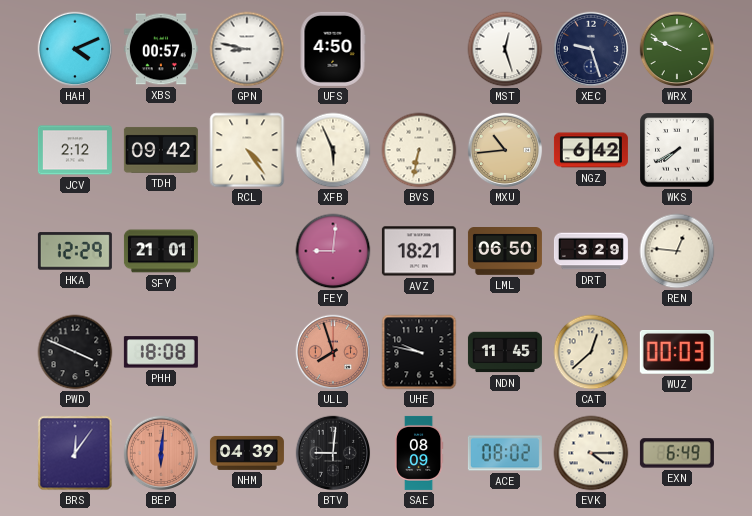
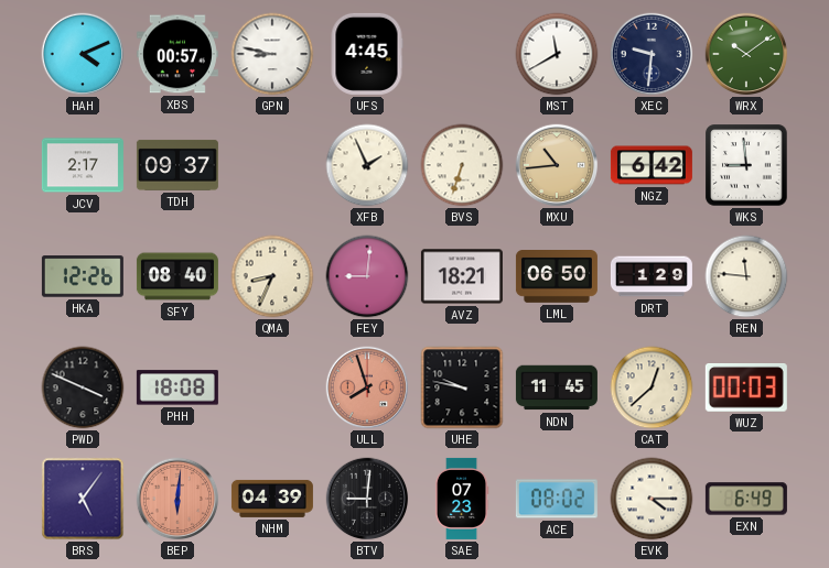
UFS: 4:50 -> 4:45 (367, 54)
MST: 12:27 -> 11:40 (557, 54)
XEC: 9:27 -> 9:31 (652, 54)
WRX: 9:49 -> 10:09 (746, 54)
JCV: 2:12 -> 2:17 (83, 165)
TDH: 09:42 -> 09:37 (177, 165)
RCL: 4:24 -> none (247, 150)
XFB: 5:56 -> 1:56 (367, 165)
BVS: 6:32 -> 6:33 (462, 165)
WKS: 7:40 -> 8:59 (746, 165)
HKA: 12:29 -> 12:26 (83, 276)
SFY: 21:01 -> 08:40 (177, 276)
QMA: none -> 8:34 (272, 276)
DRT: 3:29 -> 1:29 (652, 276)
REN: 12:46 -> 11:46 (746, 276)
BRS: 12:06 -> 5:06 (83, 499)
SAE: 08:09 -> 07:23 (462, 499)
